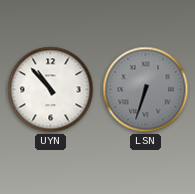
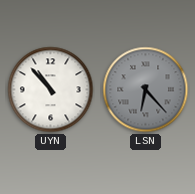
LSN: 6:33 -> 6:23 (146, 90)
